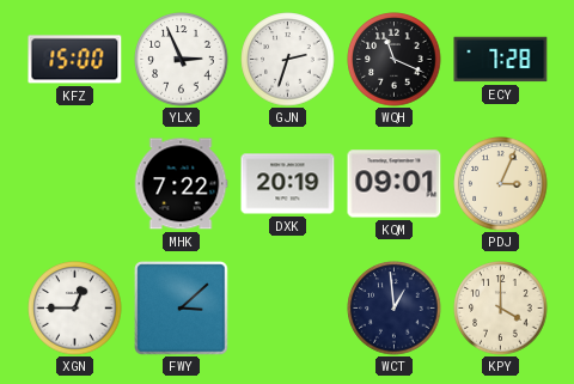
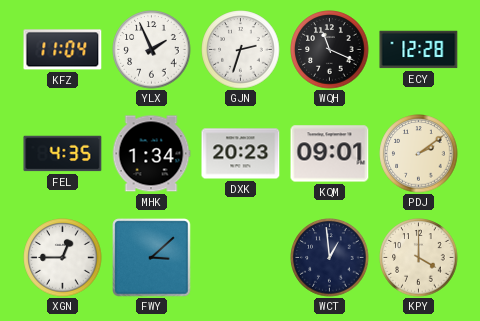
KFZ: 15:00 -> 11:04 (63, 50)
YLX: 2:56 -> 1:56 (152, 50)
ECY: 7:28 -> 12:28 (419, 50)
FEL: none -> 4:35 (63, 154)
MHK: 7:22 -> 1:34 (151, 154)
DXK: 20:19 -> 20:23 (241, 154)
PDJ: 3:04 -> 2:09 (419, 154)
